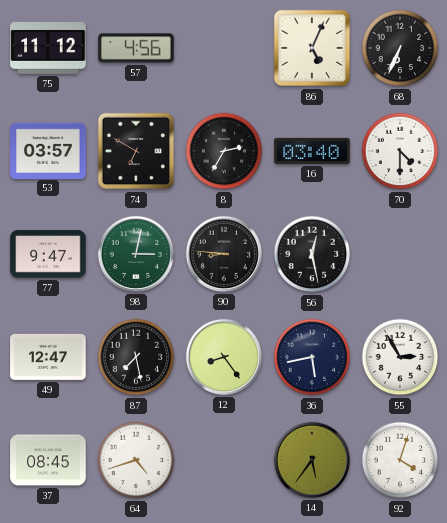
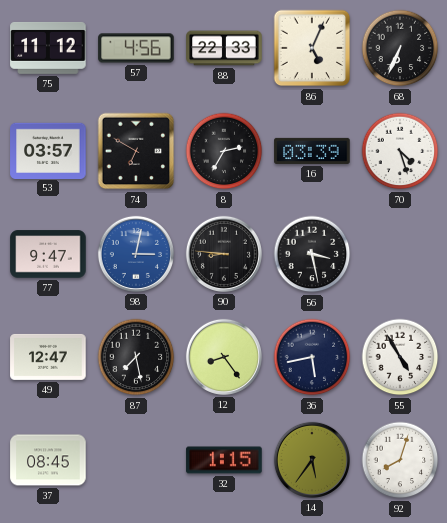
88: none -> 22:33 (224, 48)
16: 03:40 -> 03:39 (312, 151)
70: 4:30 -> 4:27 (400, 151)
98 dial: green -> blue (136, 254)
56: 12:28 -> 3:28 (312, 254)
55: 2:55 -> 4:55 (400, 357)
64: 4:42 -> none (136, 460)
32: none -> 1:15 (224, 460)
92: 4:03 -> 8:03 (400, 460)
